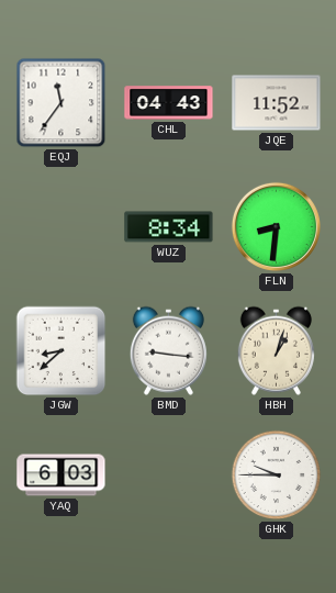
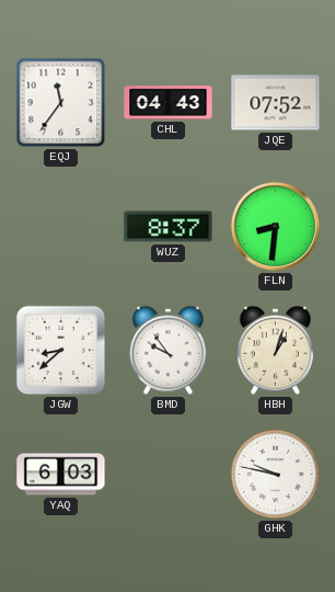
JQE: 11:52 -> 07:52 (276, 103)
WUZ: 8:34 -> 8:37 (169, 227)
BMD: 9:16 -> 9:54 (168, 350)
GHK: 9:45 -> 9:47 (276, 475)
